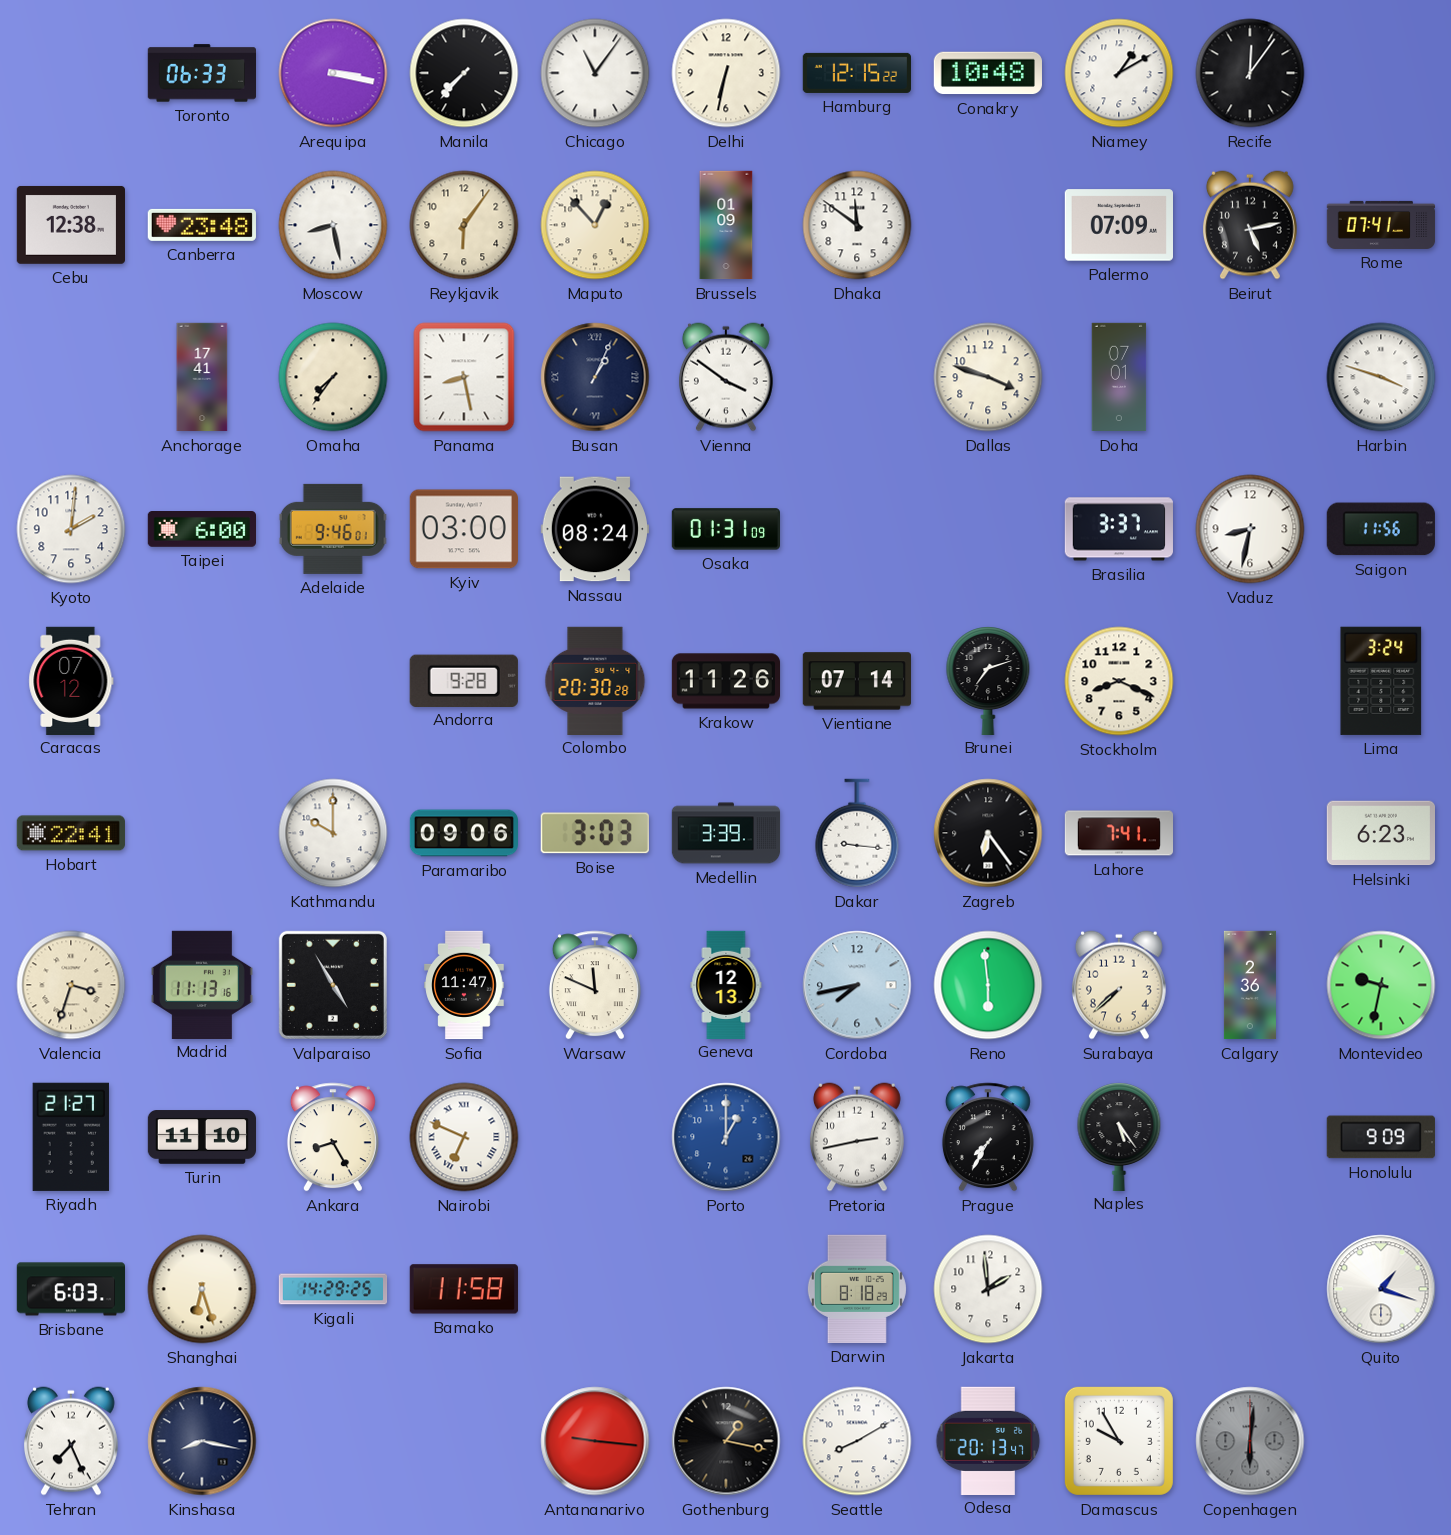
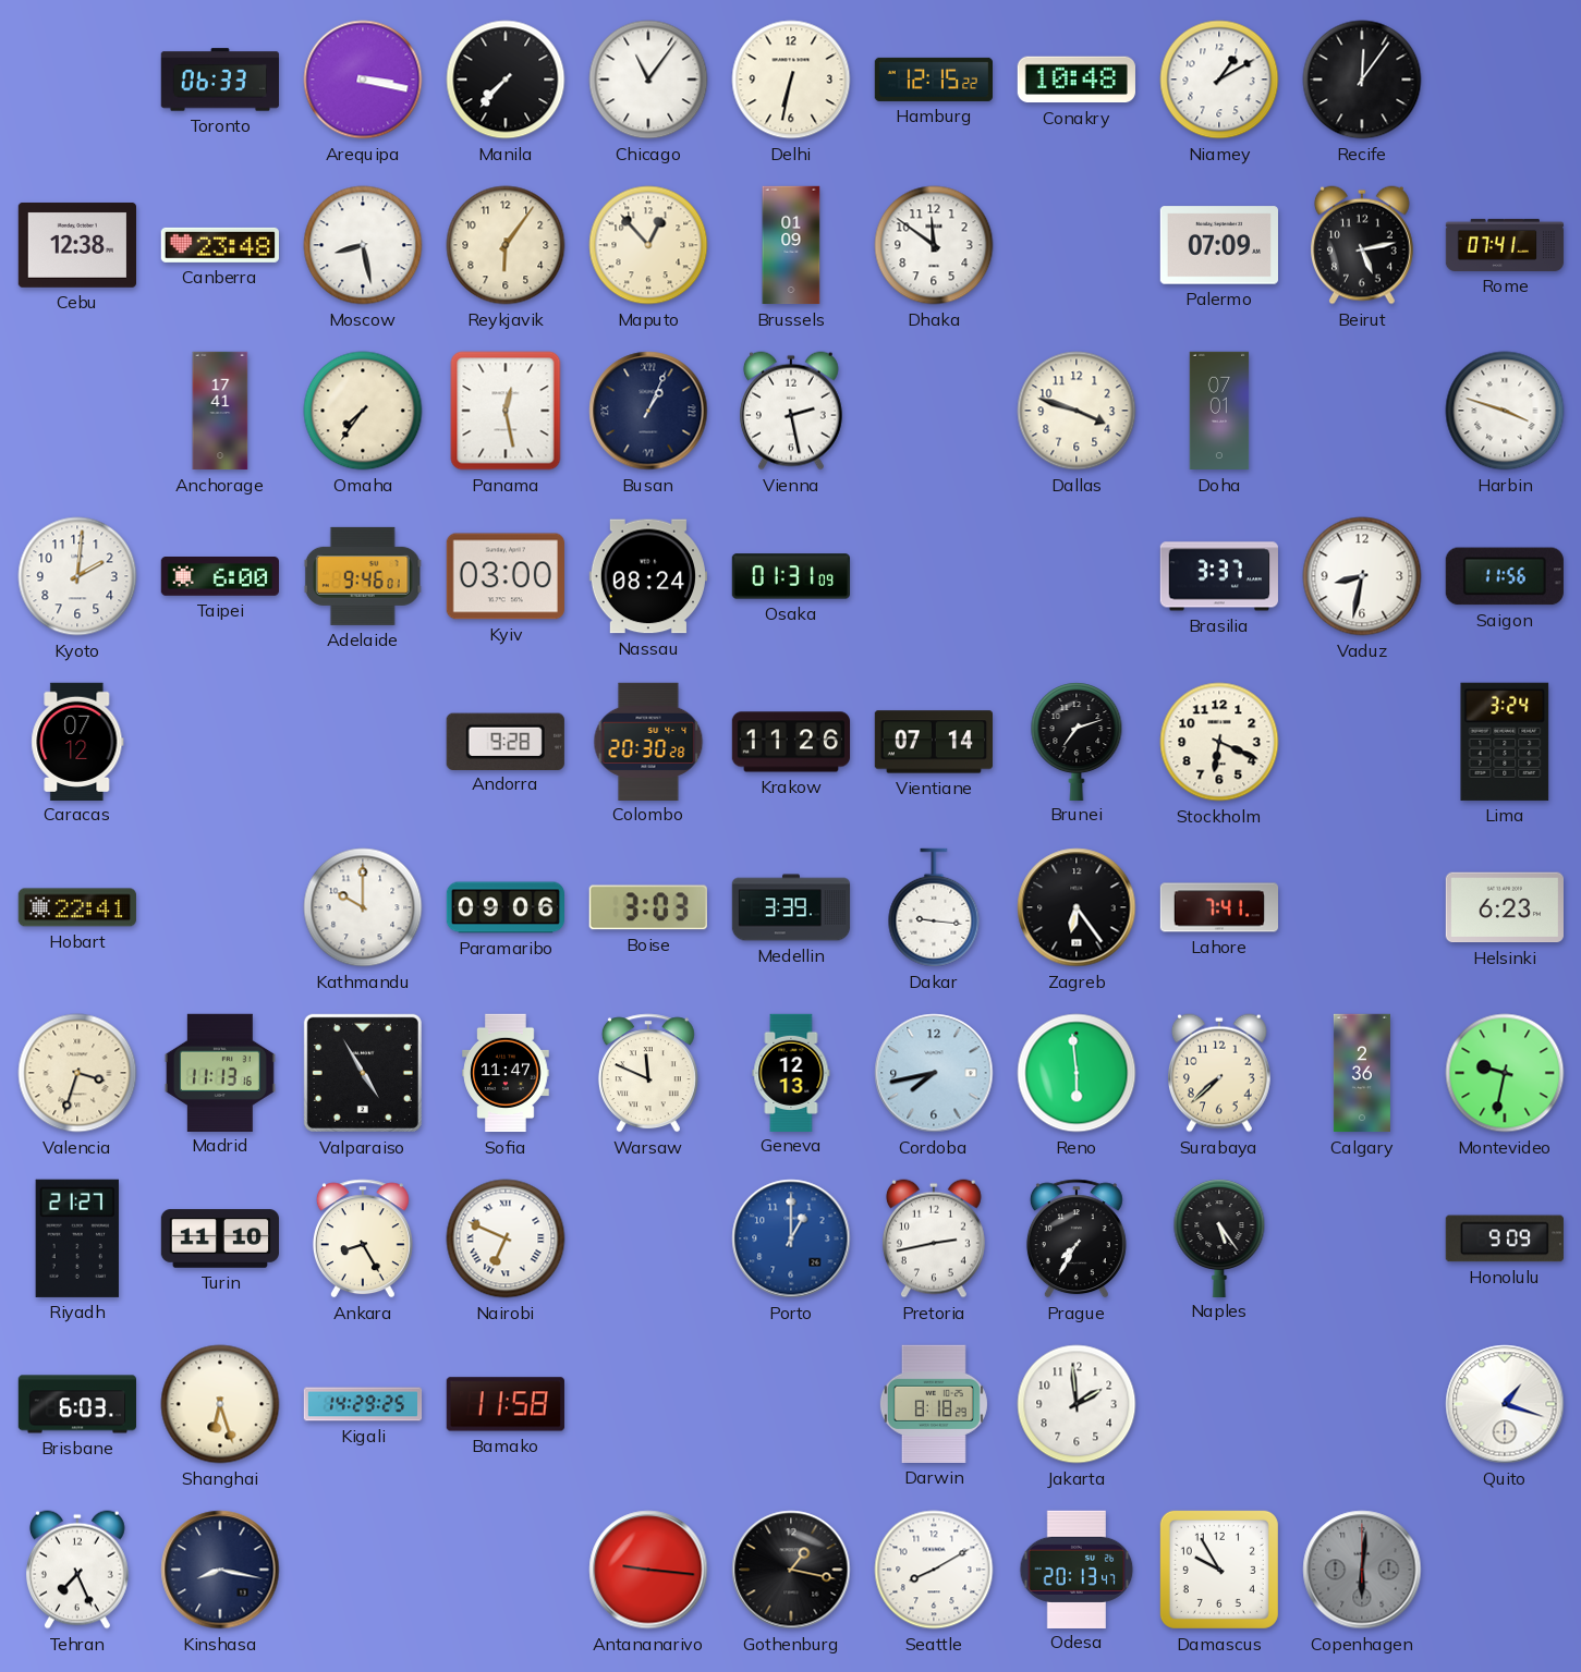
Panama: 8:28 -> 12:28 (506, 411)
Vienna: 3:51 -> 2:28 (791, 411)
Stockholm: 8:19 -> 6:19 (1219, 742)
